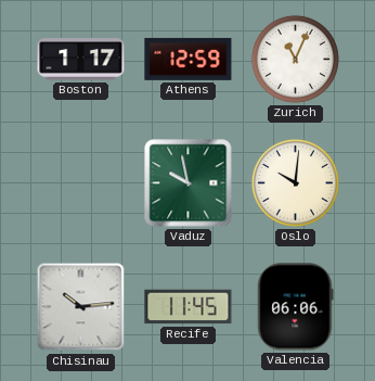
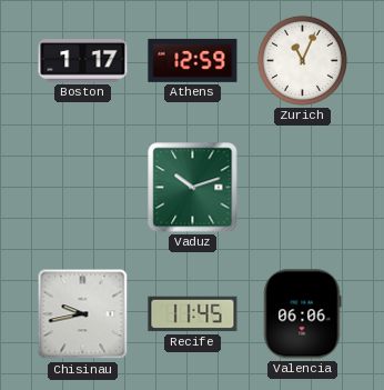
Vaduz: 9:58 -> 10:12 (193, 188)
Oslo: 10:01 -> none (295, 182)
Chisinau: 10:14 -> 9:43 (83, 314)
